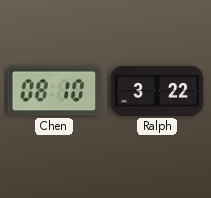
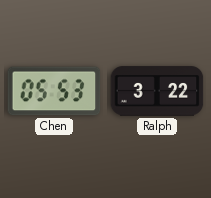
Chen: 08:10 -> 05:53 (54, 91)
